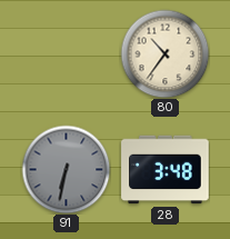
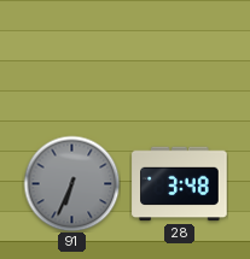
80: 10:36 -> none (164, 53)
91: 6:32 -> 6:34 (71, 183)
